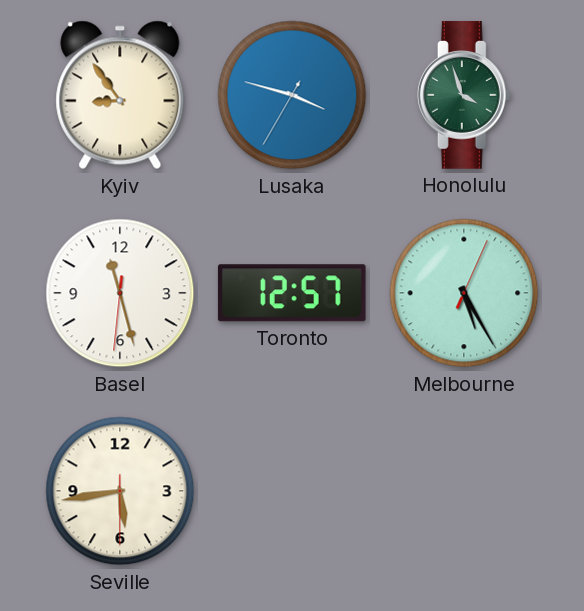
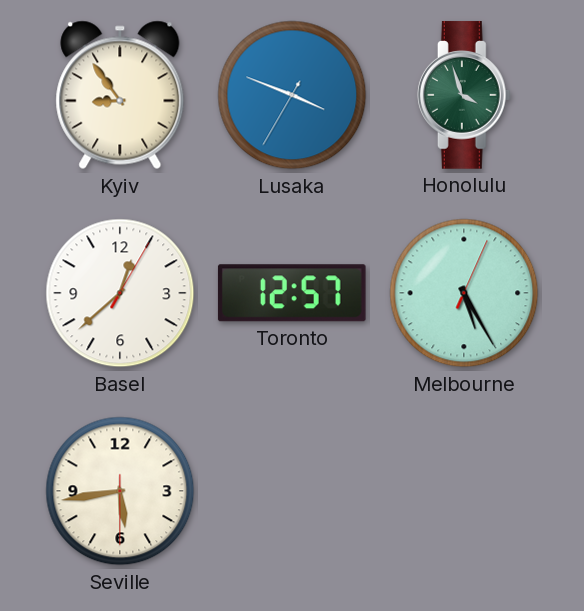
Lusaka: 3:47 -> 3:48 (292, 95)
Basel: 11:27 -> 12:38 (120, 293)
